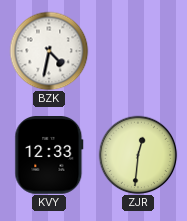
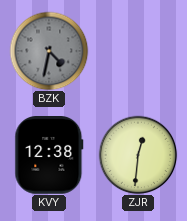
BZK dial: white -> grey (49, 51)
KVY: 12:33 -> 12:38 (49, 156)
